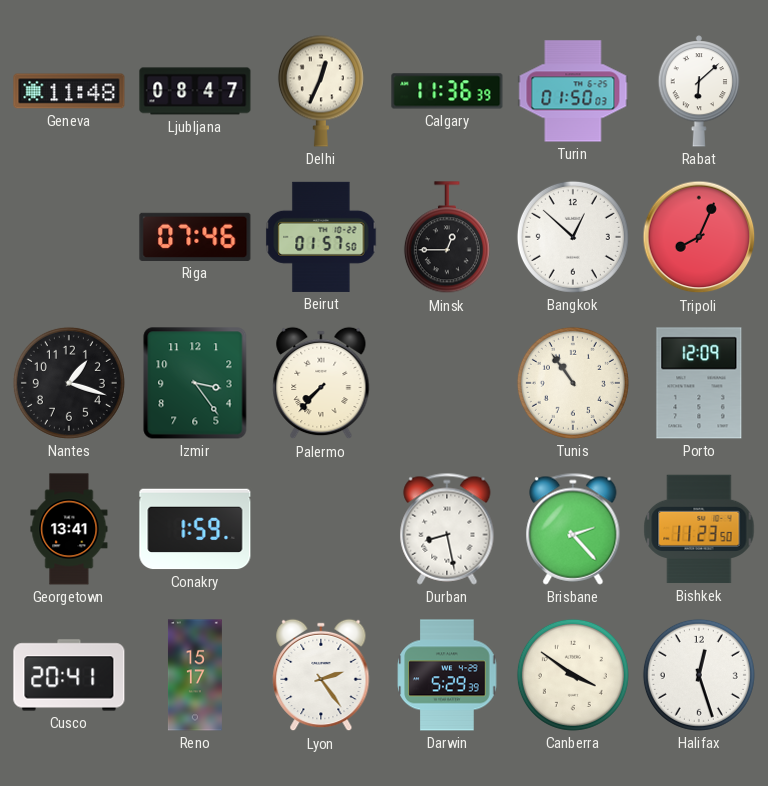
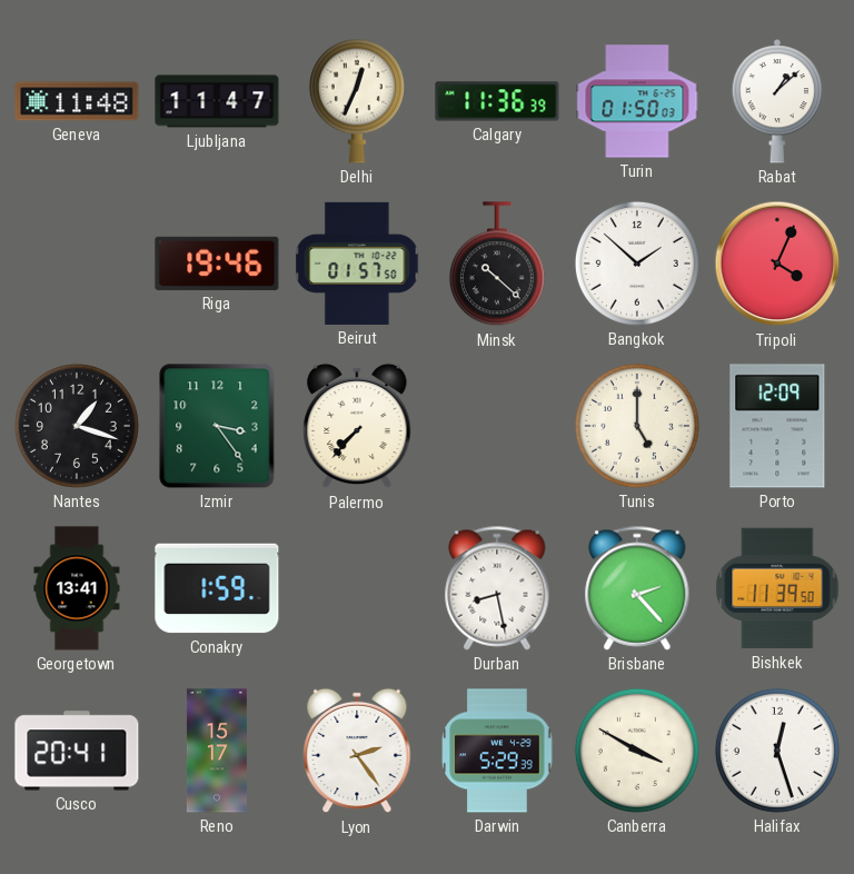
Ljubljana: 08:47 -> 11:47 (217, 101)
Rabat: 6:08 -> 1:08 (777, 101)
Riga: 07:46 -> 19:46 (217, 264)
Minsk: 12:45 -> 10:22 (497, 265)
Bangkok: 12:52 -> 1:52 (637, 264)
Tripoli: 8:04 -> 4:04 (777, 264)
Tunis: 10:54 -> 5:00 (637, 426)
Bishkek: 11:23 -> 11:39 (777, 588)
Canberra: 3:51 -> 3:50 (637, 751)
